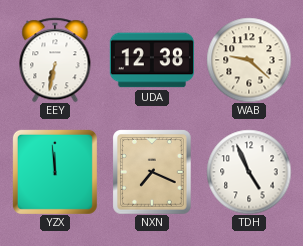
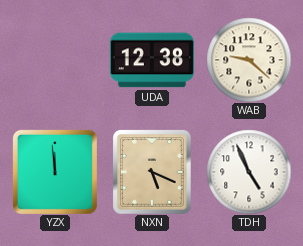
EEY: 6:32 -> none (55, 60)
NXN: 7:19 -> 5:19 (152, 172)
